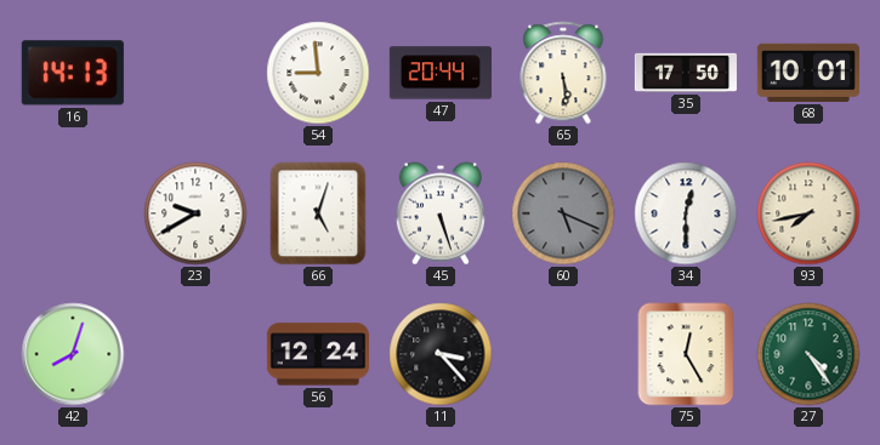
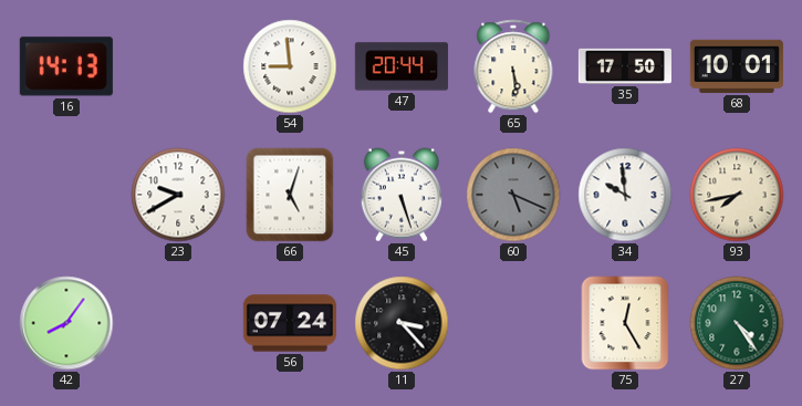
34: 12:30 -> 9:59 (625, 195)
42: 8:03 -> 8:06 (66, 323)
56: 12:24 -> 07:24 (290, 323)
